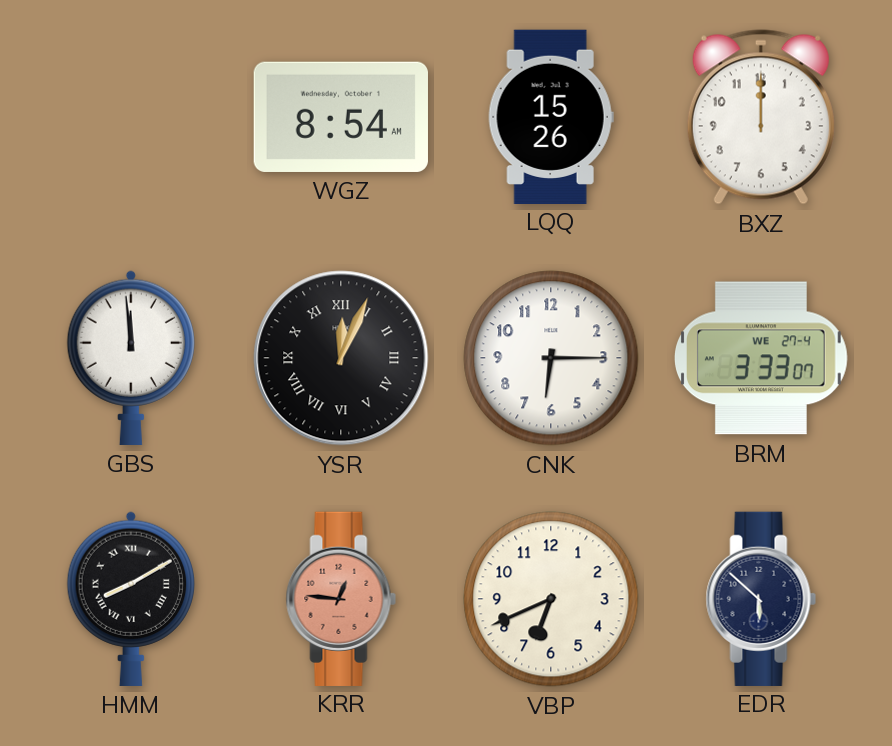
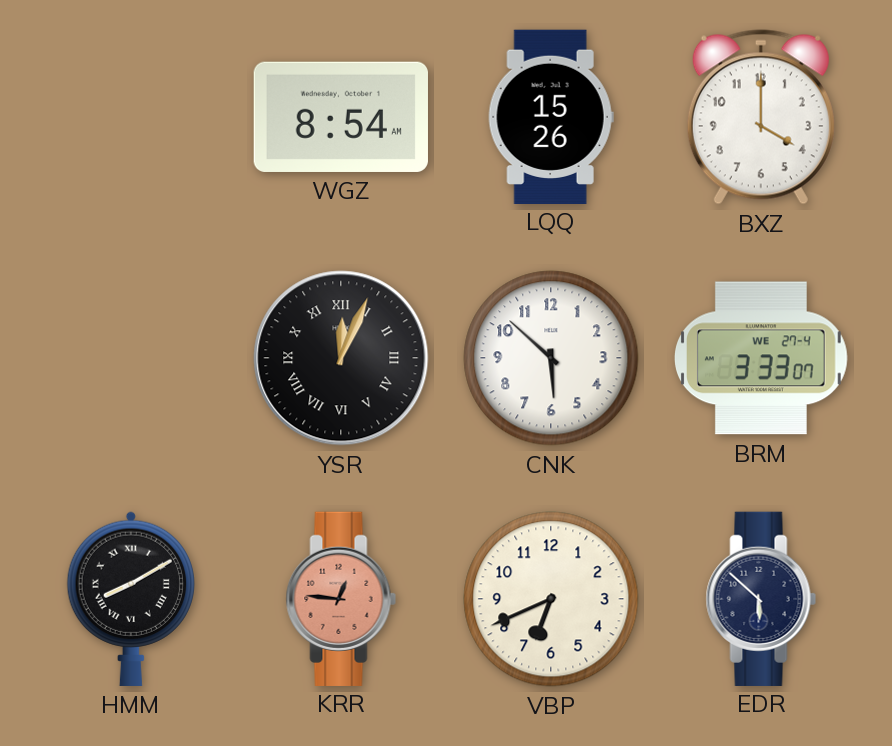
BXZ: 12:00 -> 4:00 (761, 117)
GBS: 11:59 -> none (131, 358)
CNK: 6:15 -> 5:52 (551, 358)
